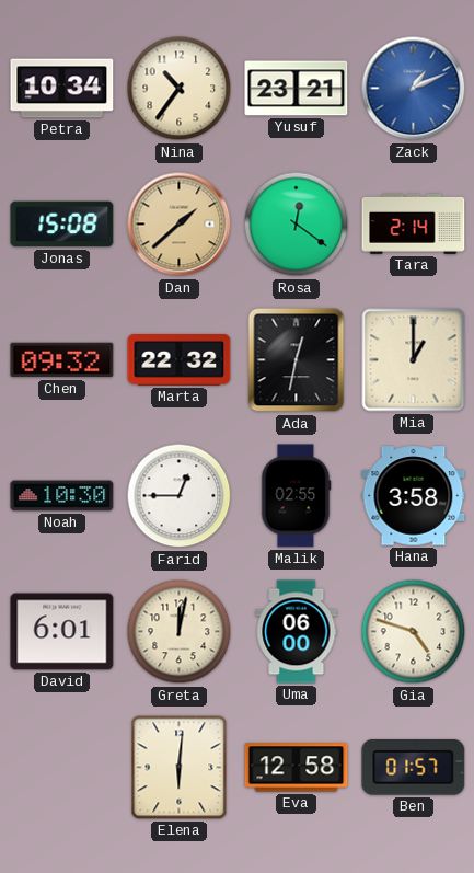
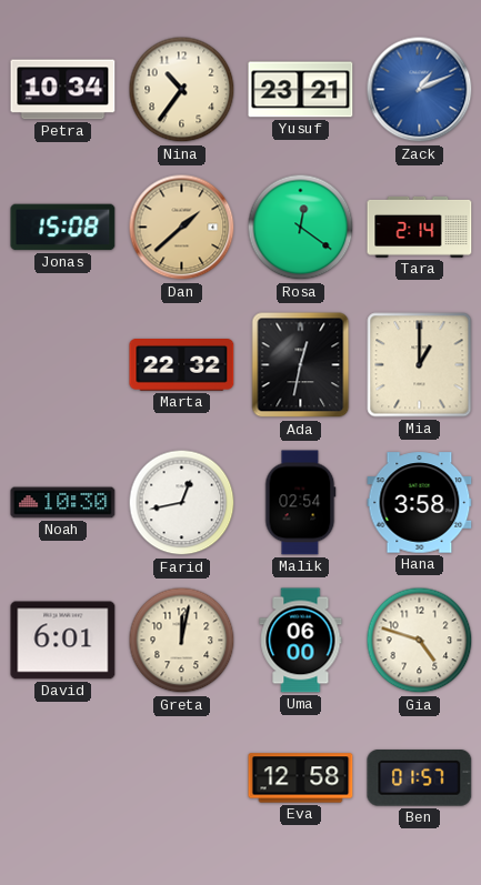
Chen: 09:32 -> none (62, 360)
Farid: 12:45 -> 12:43 (182, 503)
Malik: 02:55 -> 02:54 (301, 503)
Elena: 6:01 -> none (180, 768)
